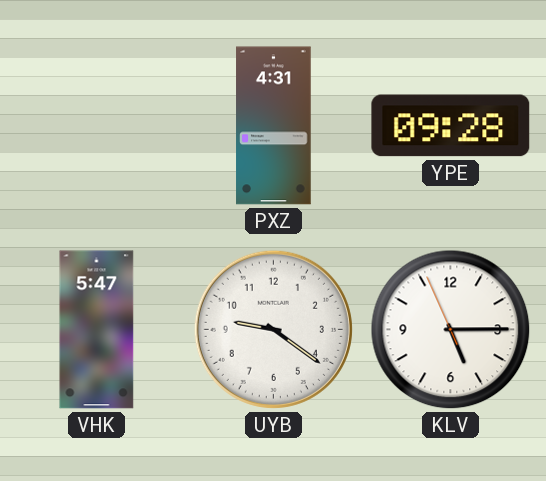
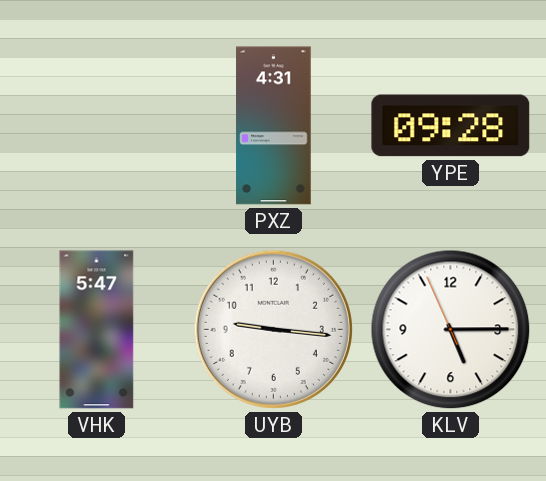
UYB: 9:21 -> 9:16 (273, 329)
